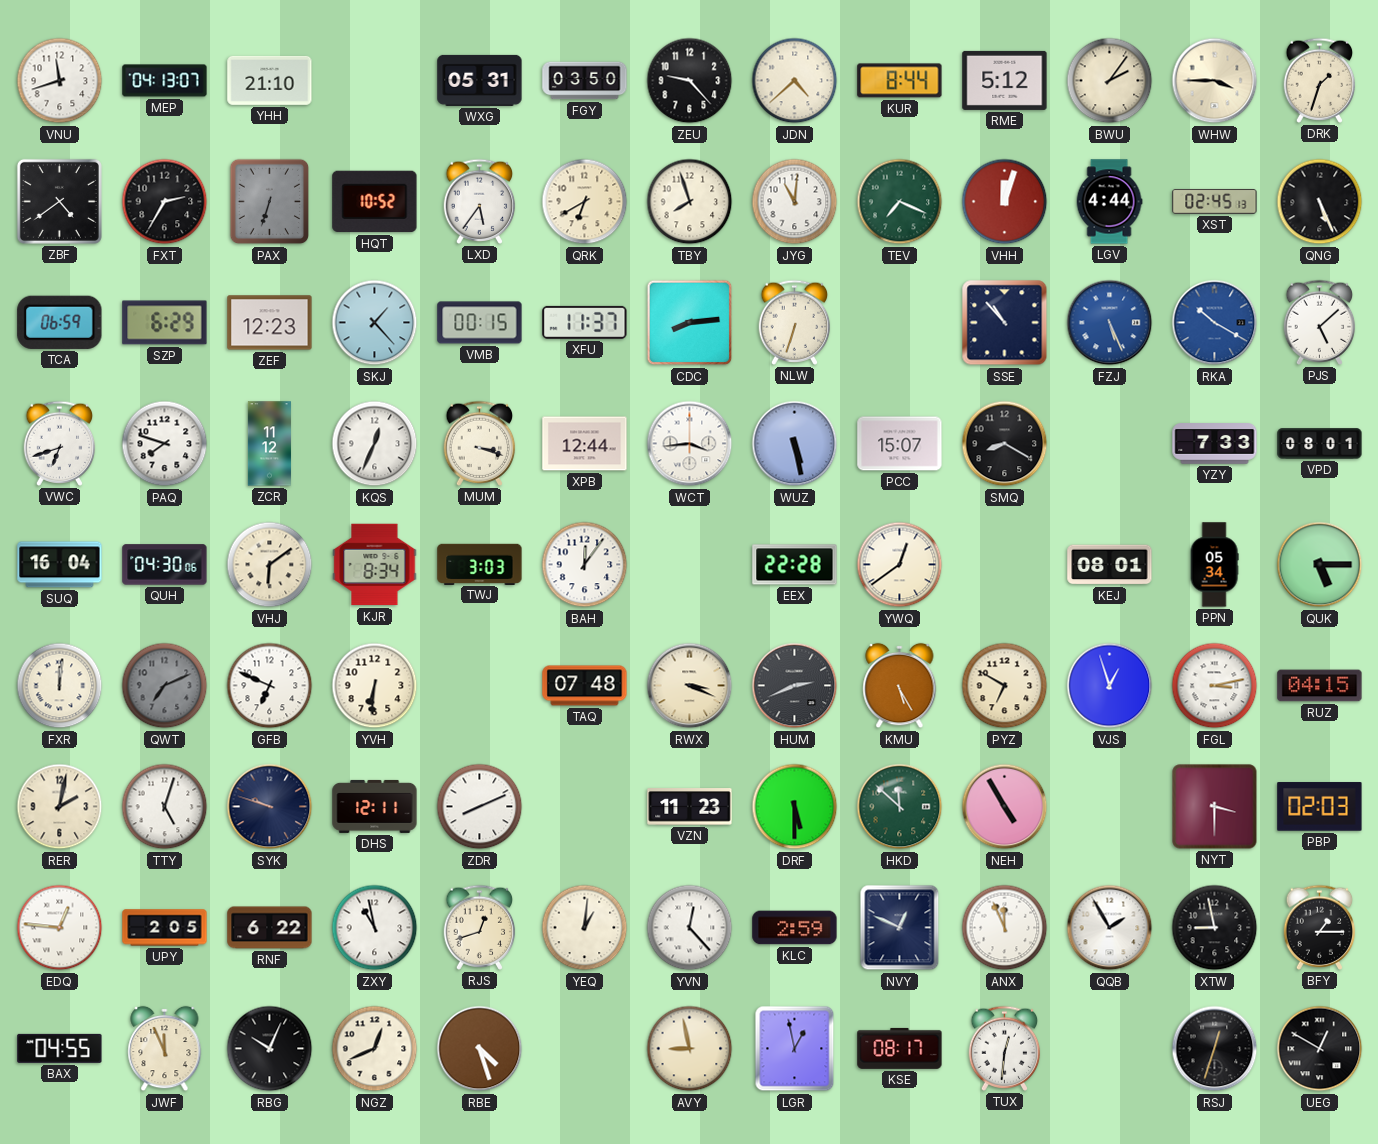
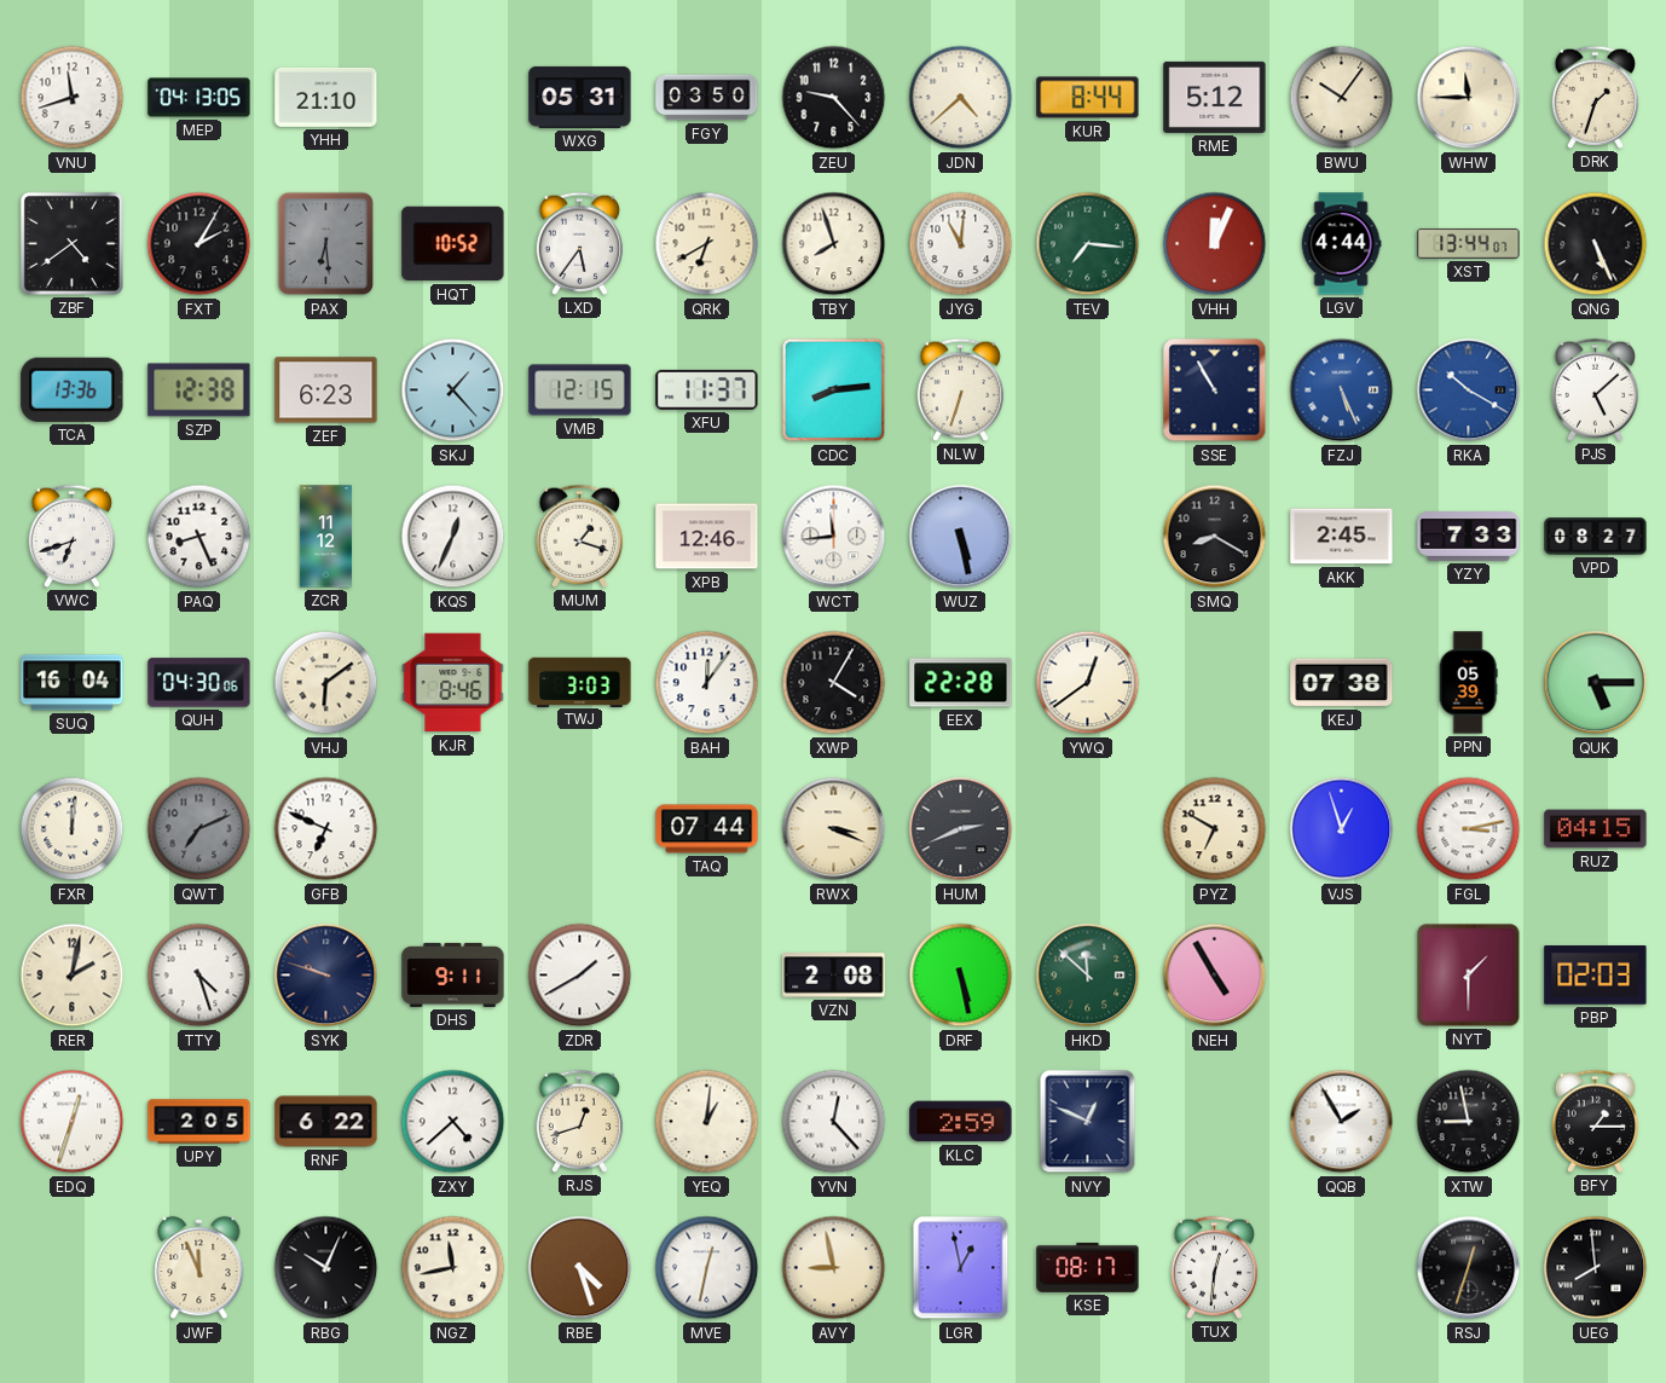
MEP: 04:13:07 -> 04:13:05 (199, 98)
BWU: 2:06 -> 10:06 (1342, 98)
WHW: 3:45 -> 11:45 (1469, 98)
FXT: 2:35 -> 2:05 (199, 244)
PAX: 6:33 -> 6:29 (326, 244)
TEV: 7:19 -> 7:16 (1088, 244)
VHH: 12:03 -> 12:04 (1215, 244)
XST: 02:45 -> 13:44 (1469, 243)
TCA: 06:59 -> 13:36 (73, 389)
SZP: 6:29 -> 12:38 (199, 390)
ZEF: 12:23 -> 6:23 (326, 390)
VMB: 00:15 -> 12:15 (580, 390)
SSE: 10:53 -> 10:55 (1215, 390)
PAQ: 7:48 -> 8:26 (199, 537)
MUM: 3:18 -> 1:18 (580, 536)
XPB: 12:44 -> 12:46 (707, 537)
WCT: 3:44 -> 11:44 (834, 537)
PCC: 15:07 -> none (900, 444)
AKK: none -> 2:45 (1342, 537)
VPD: 08:01 -> 08:27 (1596, 537)
KJR: 8:34 -> 8:46 (453, 683)
XWP: none -> 4:05 (834, 683)
KEJ: 08:01 -> 07:38 (1342, 683)
PPN: 05:34 -> 05:39 (1468, 683)
YVH: 6:31 -> none (375, 686)
TAQ: 07:48 -> 07:44 (707, 829)
KMU: 5:25 -> none (900, 686)
TTY: 5:03 -> 4:27 (199, 976)
DHS: 12:11 -> 9:11 (453, 974)
ZDR: 8:11 -> 1:40 (580, 976)
VZN: 11:23 -> 2:08 (834, 976)
DRF: 5:30 -> 5:28 (961, 976)
NYT: 3:30 -> 1:30 (1469, 976)
EDQ: 12:46 -> 12:33 (73, 1122)
ZXY: 10:58 -> 4:38 (453, 1122)
ANX: 11:56 -> none (1005, 928)
BAX: 04:55 -> none (60, 1048)
NGZ: 12:41 -> 11:43 (453, 1268)
MVE: none -> 12:32 (707, 1268)
UEG: 12:50 -> 7:59 (1596, 1268)
